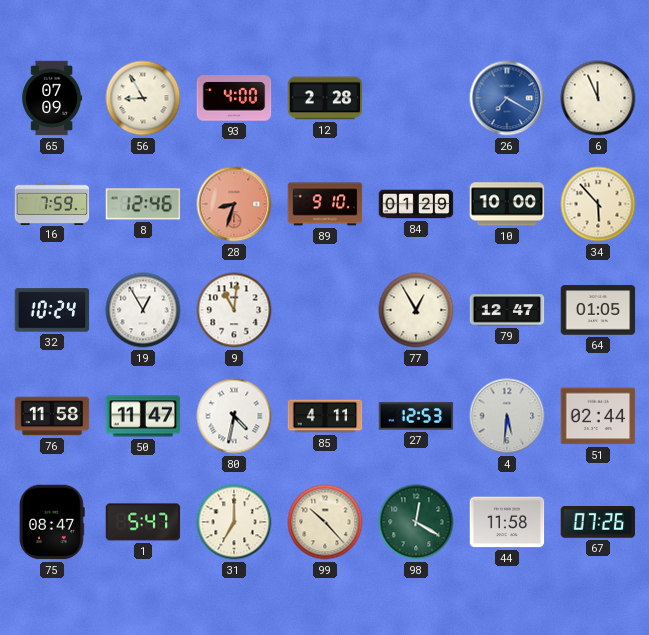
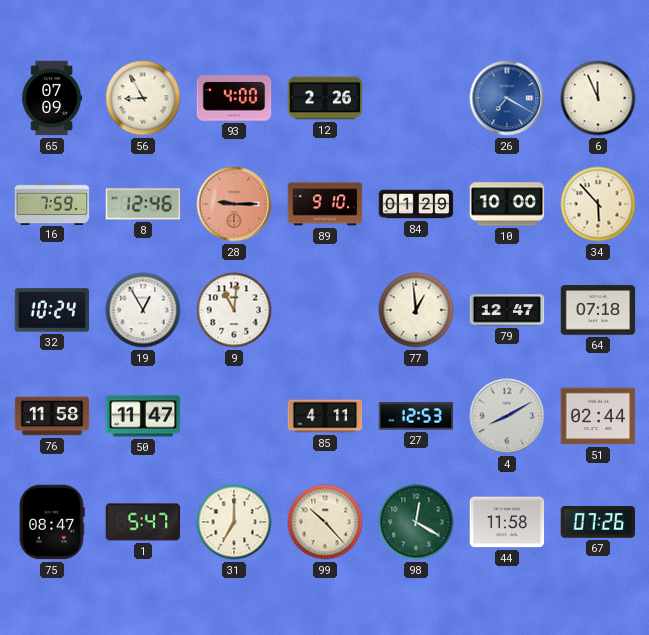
12: 2:28 -> 2:26 (325, 98)
28: 8:33 -> 9:15 (234, 204)
77: 12:55 -> 12:59 (416, 310)
64: 01:05 -> 07:18 (598, 310)
80: 4:32 -> none (234, 416)
4: 5:31 -> 8:10 (507, 416)
